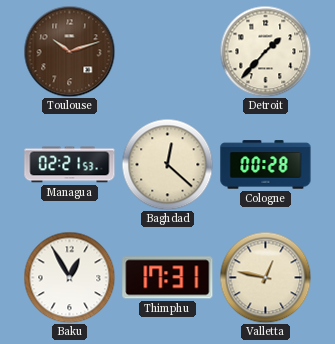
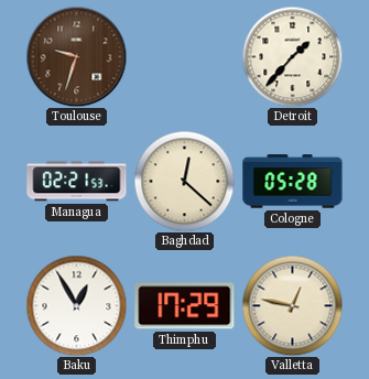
Toulouse: 10:12 -> 9:33 (76, 56)
Cologne: 00:28 -> 05:28 (293, 182)
Thimphu: 17:31 -> 17:29 (185, 306)
